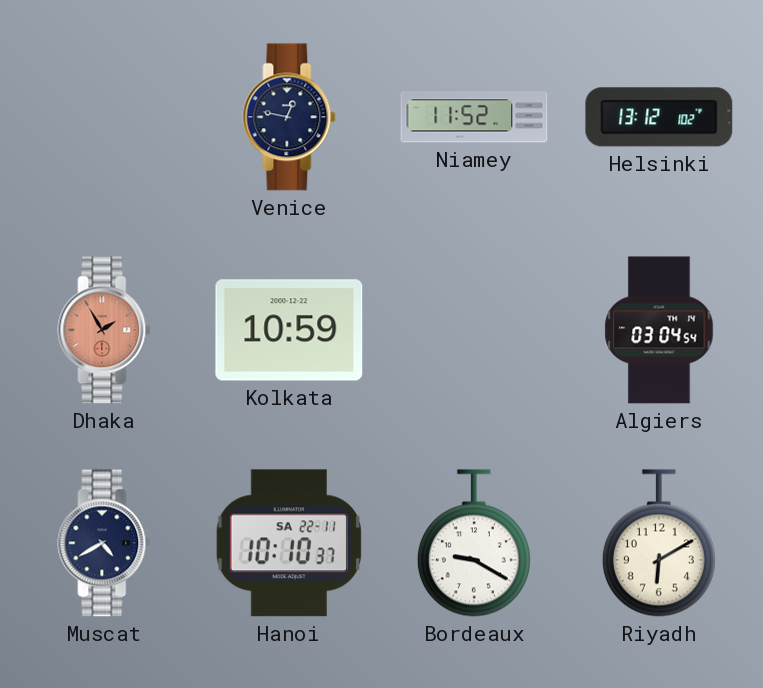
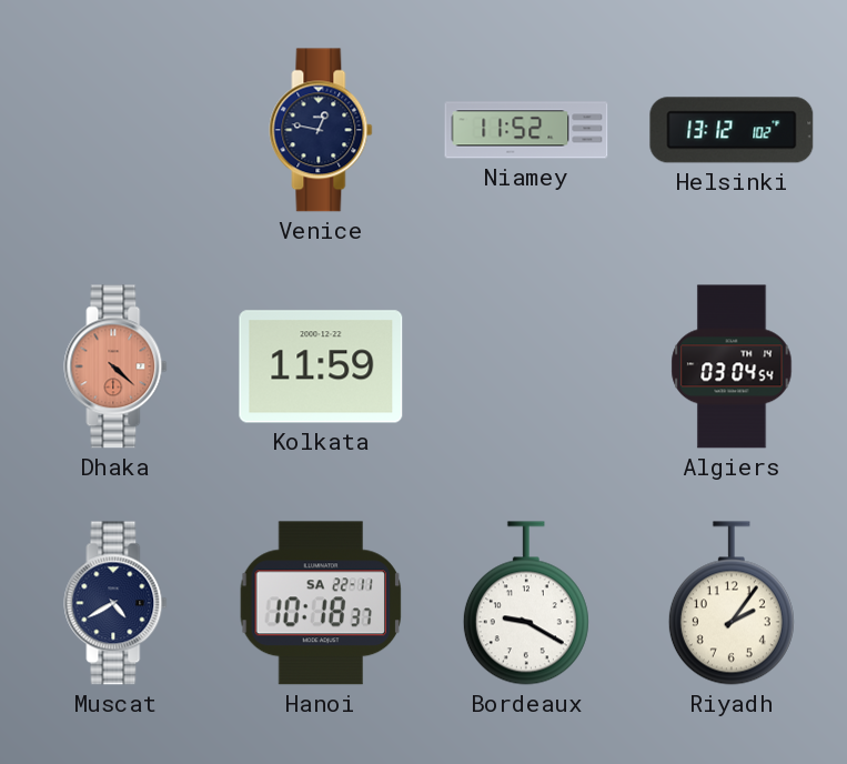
Dhaka: 1:55 -> 4:22 (115, 366)
Kolkata: 10:59 -> 11:59 (321, 366)
Hanoi: 10:10 -> 10:18 (321, 603)
Riyadh: 6:10 -> 2:06 (732, 603)
